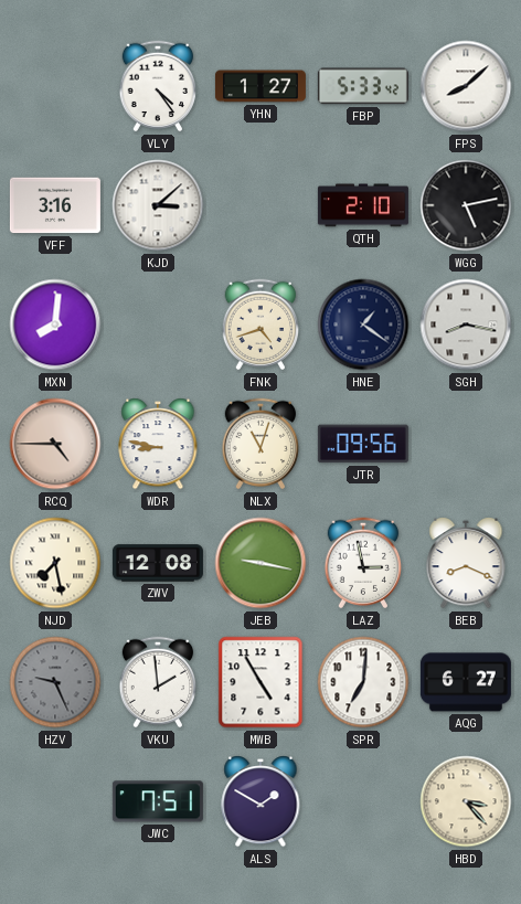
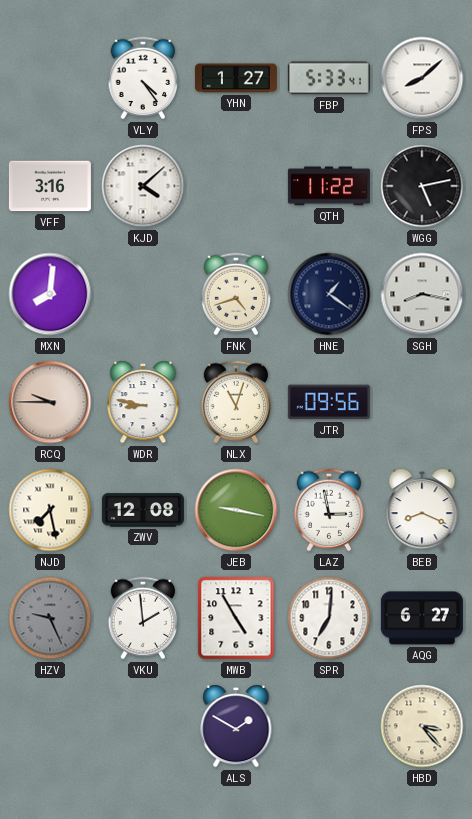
FBP: 5:33:42 -> 5:33:41 (329, 78)
KJD: 3:08 -> 4:08 (143, 186)
QTH: 2:10 -> 11:22 (329, 186)
RCQ: 4:45 -> 9:45 (50, 402)
JWC: 7:51 -> none (158, 801)
